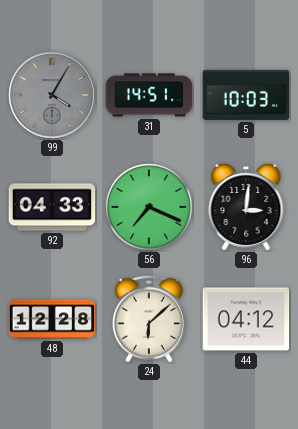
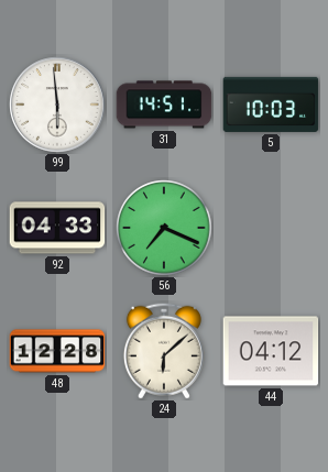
99: 4:05 -> 5:59 (57, 105)
99 dial: grey -> white (57, 105)
96: 3:01 -> none (246, 206)
